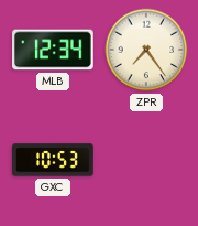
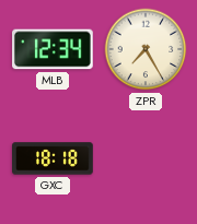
ZPR: 7:24 -> 7:25 (146, 49)
GXC: 10:53 -> 18:18 (54, 158)
